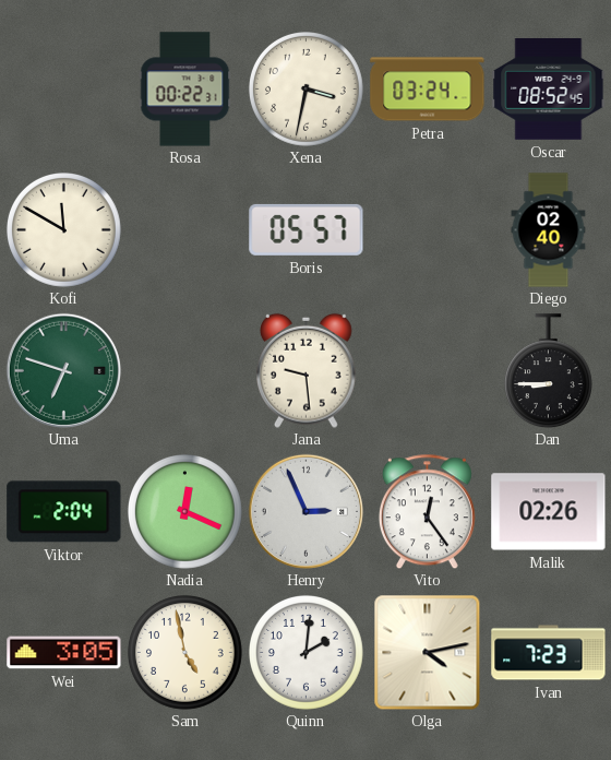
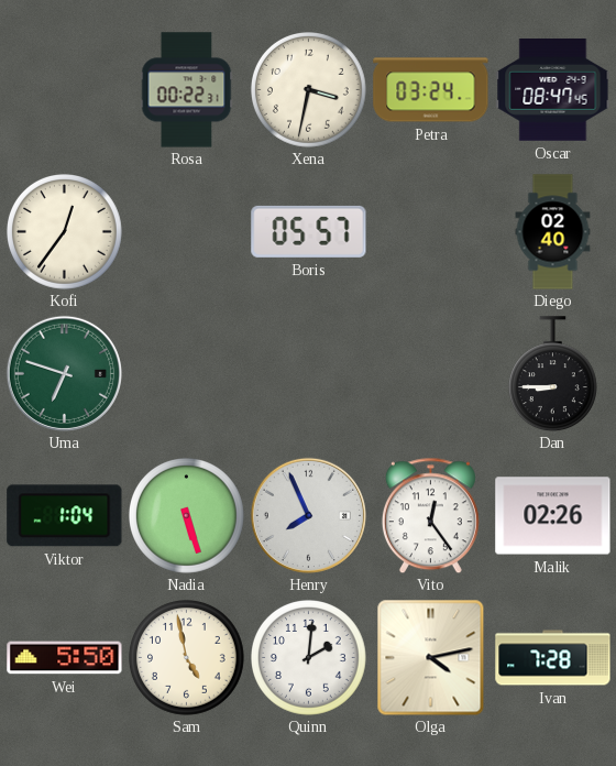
Oscar: 08:52 -> 08:47 (553, 90)
Kofi: 11:50 -> 12:36 (65, 232)
Jana: 9:29 -> none (307, 370)
Viktor: 2:04 -> 1:04 (65, 516)
Nadia: 12:19 -> 5:27 (187, 516)
Henry: 2:56 -> 7:56 (308, 515)
Wei: 3:05 -> 5:50 (65, 658)
Ivan: 7:23 -> 7:28 (553, 658)
